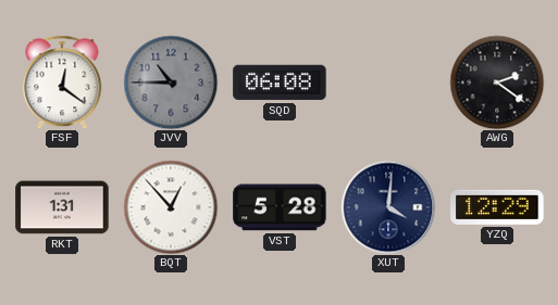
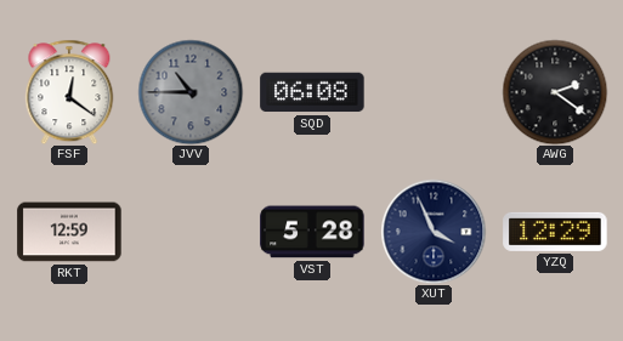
RKT: 1:31 -> 12:59 (69, 232)
BQT: 12:53 -> none (171, 207)
XUT: 4:01 -> 3:56 (434, 232)
